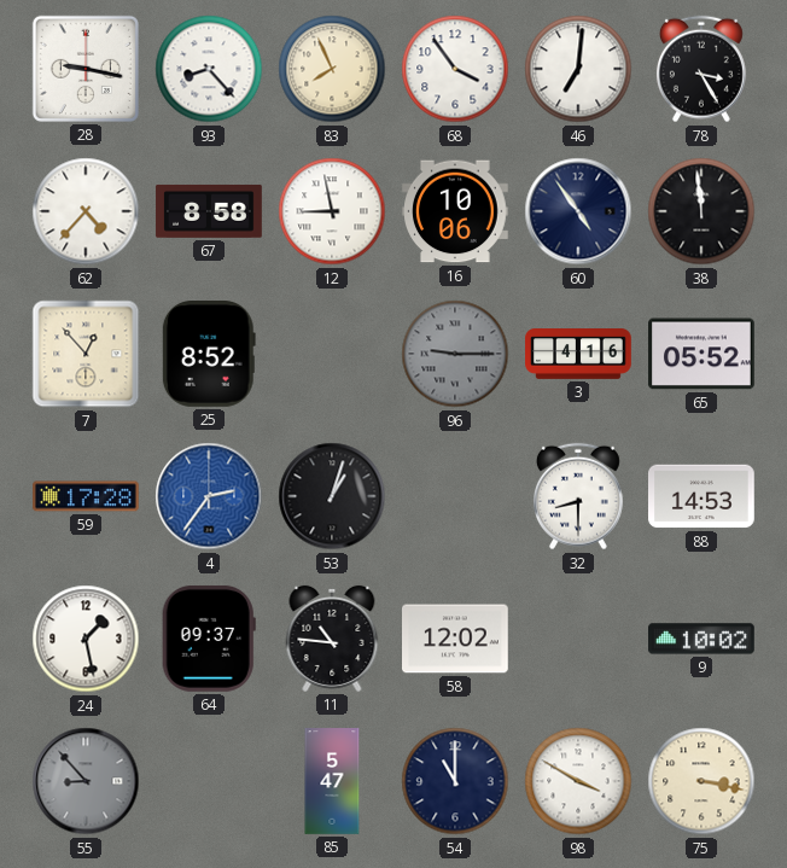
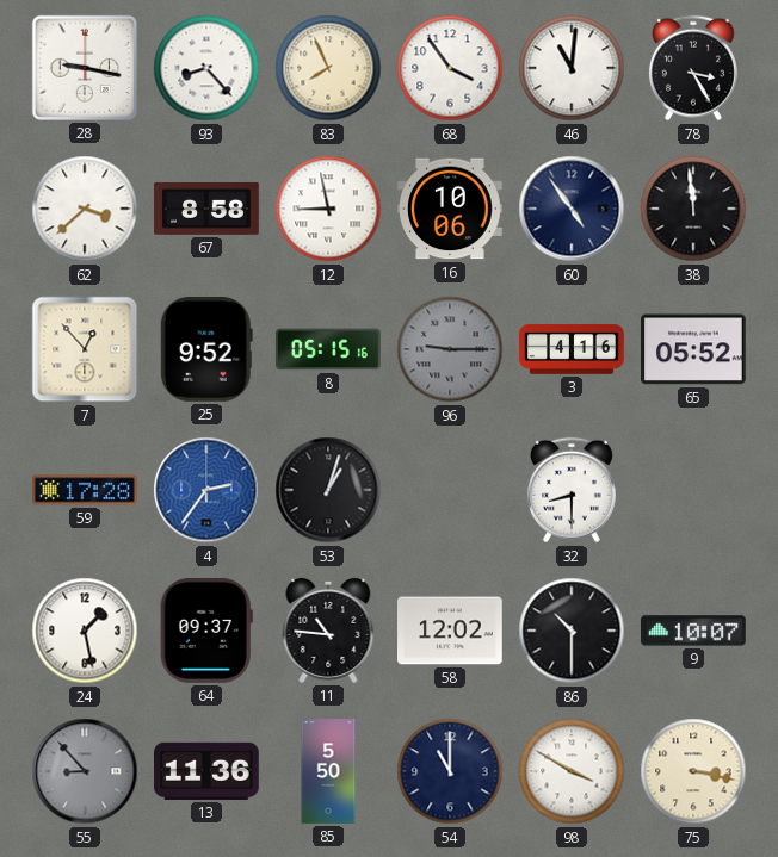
46: 7:01 -> 11:01 (572, 68)
62: 4:37 -> 3:38 (85, 209)
25: 8:52 -> 9:52 (206, 350)
8: none -> 05:15 (329, 349)
88: 14:53 -> none (703, 496)
86: none -> 10:30 (572, 631)
9: 10:02 -> 10:07 (694, 631)
13: none -> 11:36 (208, 771)
85: 5:47 -> 5:50 (328, 771)
